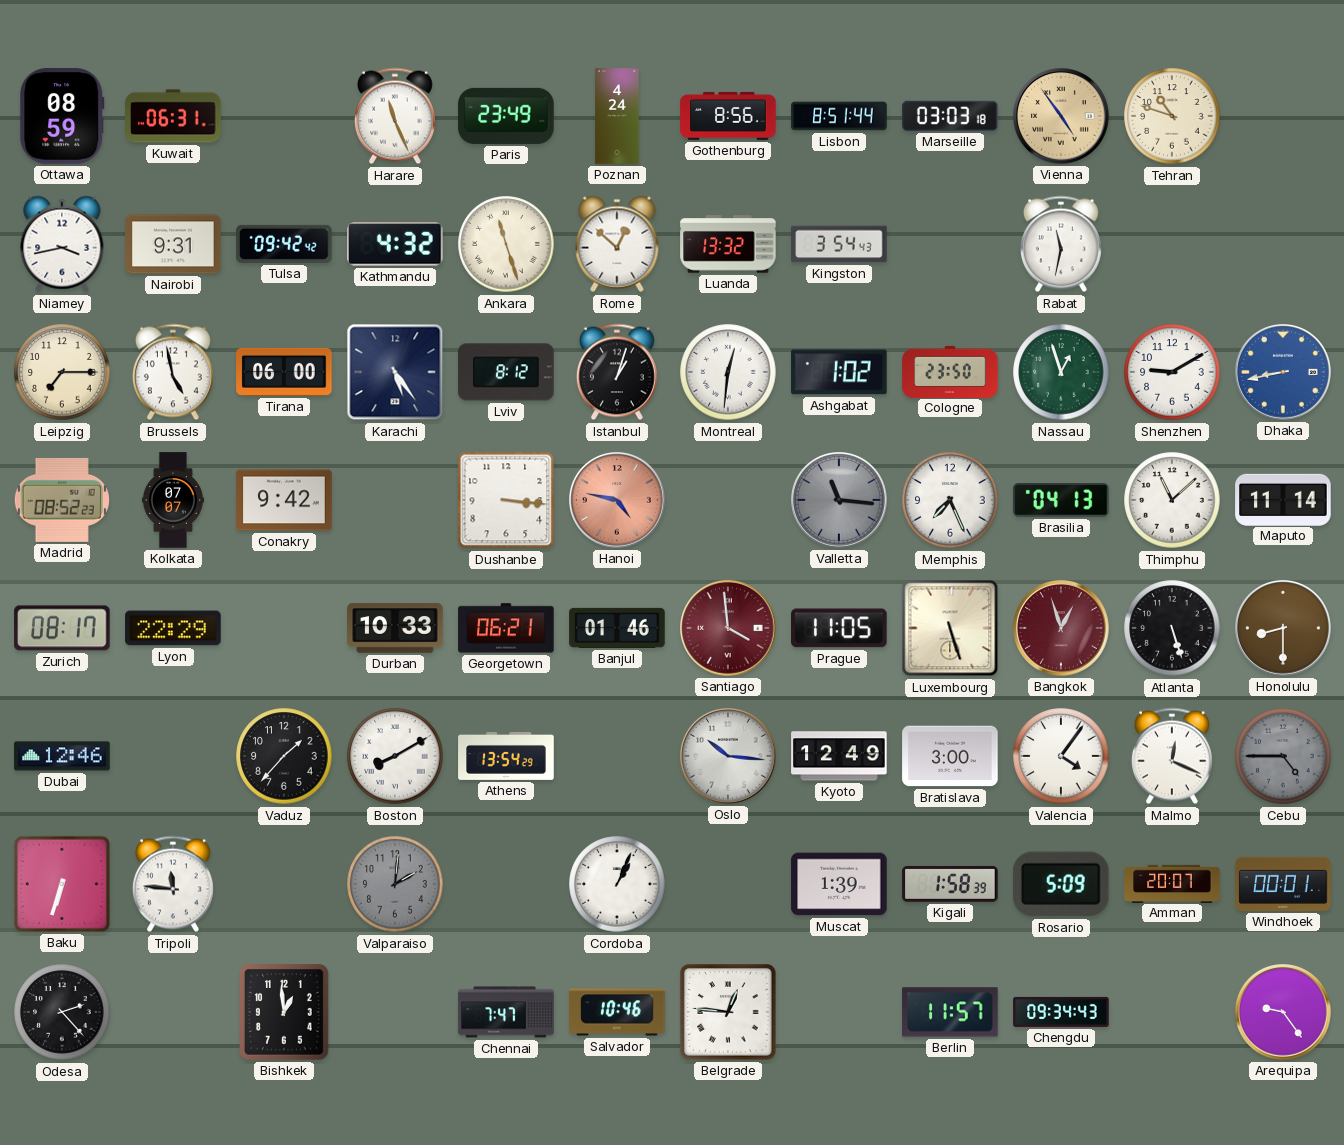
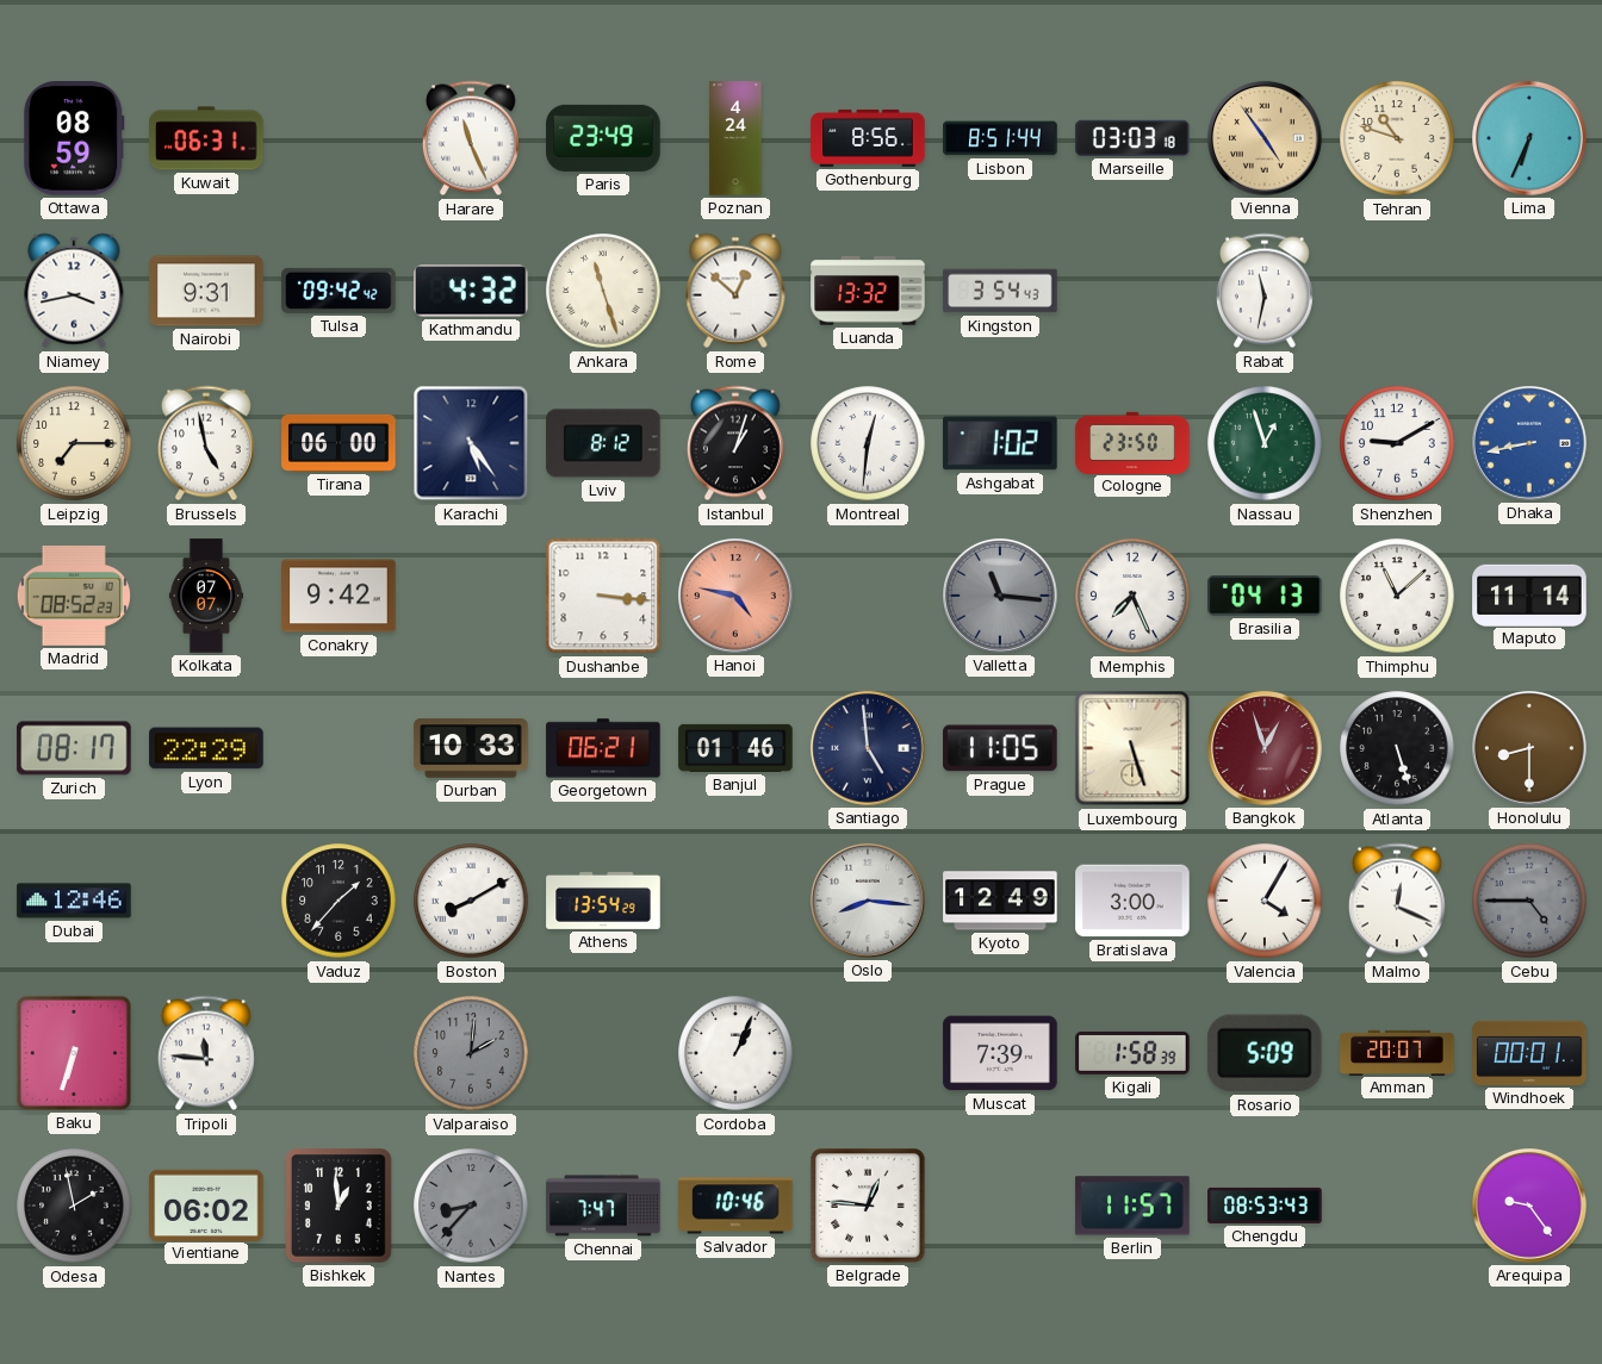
Lima: none -> 6:34 (1529, 138)
Santiago: 3:59 -> 4:59 (868, 748)
Santiago dial: burgundy -> navy (868, 748)
Oslo: 10:16 -> 8:16 (868, 901)
Valencia: 4:06 -> 4:05 (1265, 901)
Muscat: 1:39 -> 7:39 (1000, 1053)
Odesa: 2:23 -> 1:58 (74, 1206)
Vientiane: none -> 06:02 (206, 1204)
Nantes: none -> 8:37 (471, 1206)
Chengdu: 09:34 -> 08:53 (1265, 1206)
